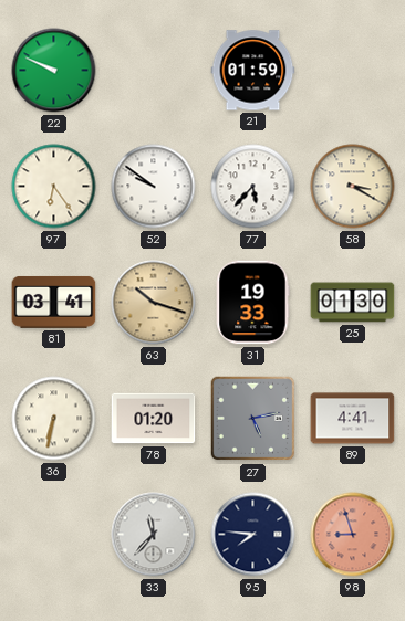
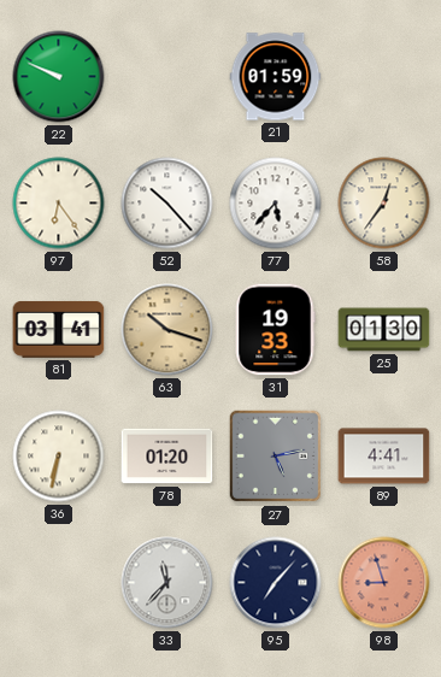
52: 9:51 -> 10:23 (167, 204)
58: 3:20 -> 12:36 (384, 204)
95: 7:46 -> 7:07 (276, 583)
